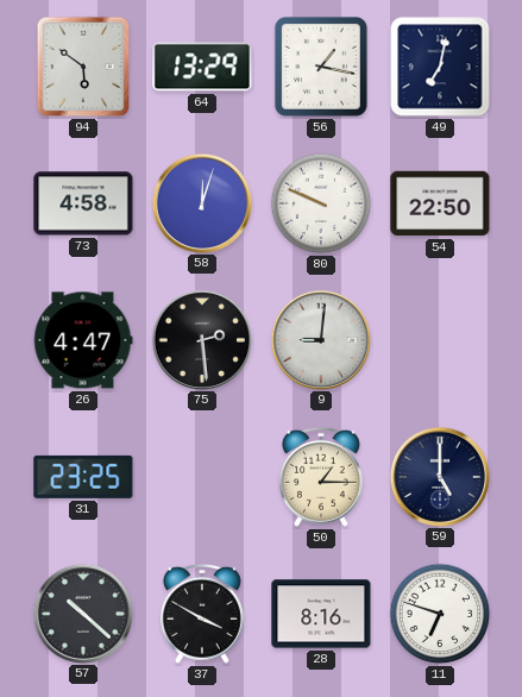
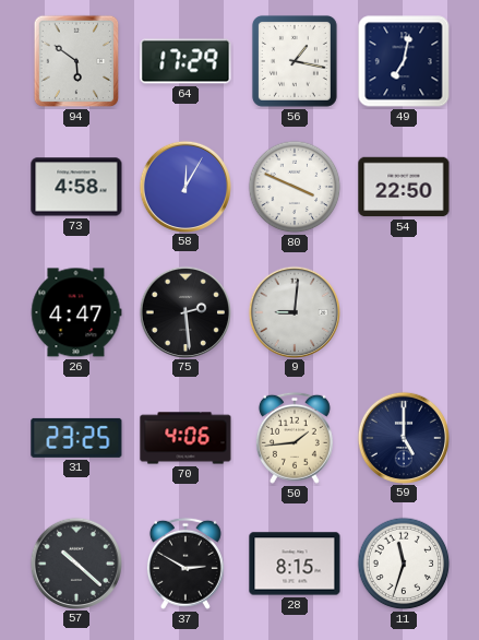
64: 13:29 -> 17:29 (185, 61)
58: 12:03 -> 12:05 (184, 186)
80: 9:49 -> 3:49 (295, 187)
70: none -> 4:06 (185, 438)
50: 1:15 -> 1:44 (295, 438)
37: 3:50 -> 2:50 (185, 564)
28: 8:16 -> 8:15 (295, 564)
11: 6:48 -> 11:33 (404, 564)
